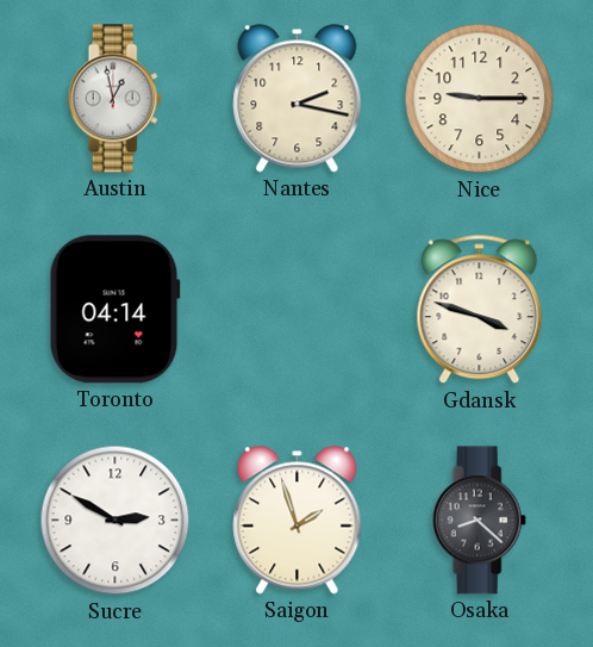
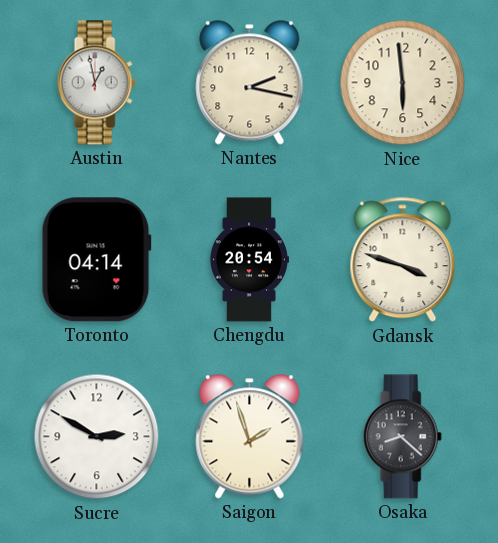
Nice: 9:15 -> 5:59 (403, 83)
Chengdu: none -> 20:54 (250, 260)
